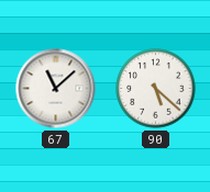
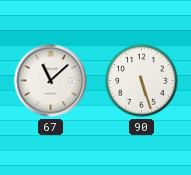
90: 5:22 -> 5:27 (142, 81)
